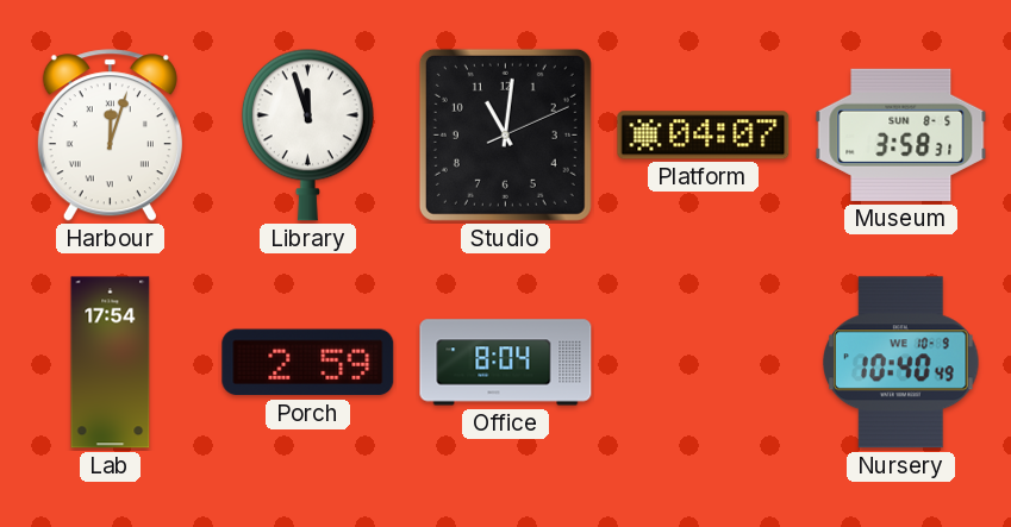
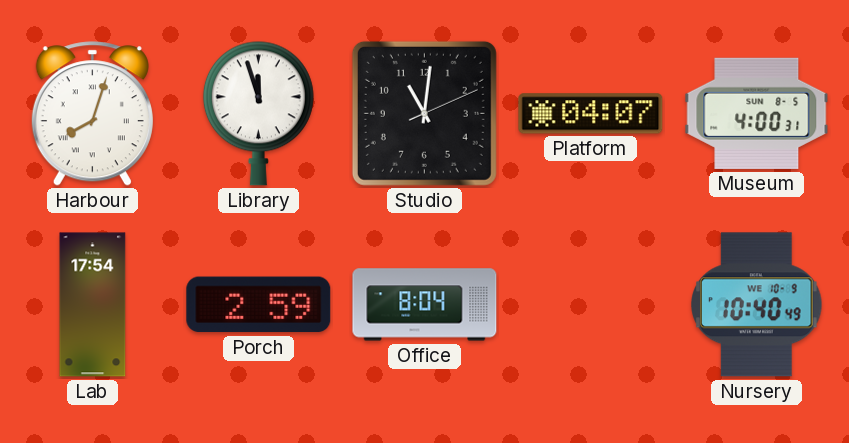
Harbour: 12:03 -> 8:03 (92, 114)
Museum: 3:58 -> 4:00 (757, 113)
